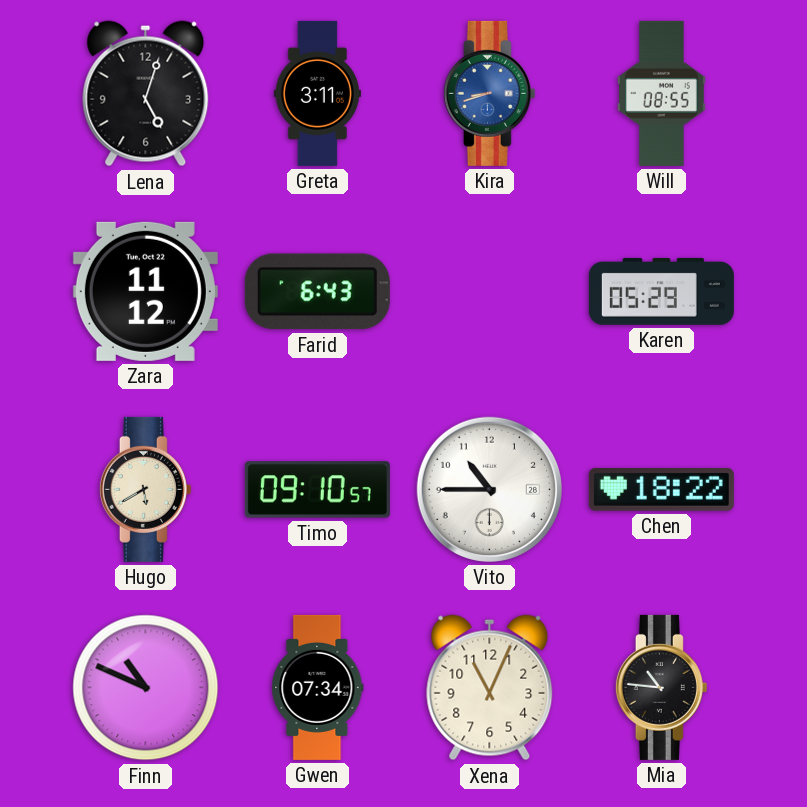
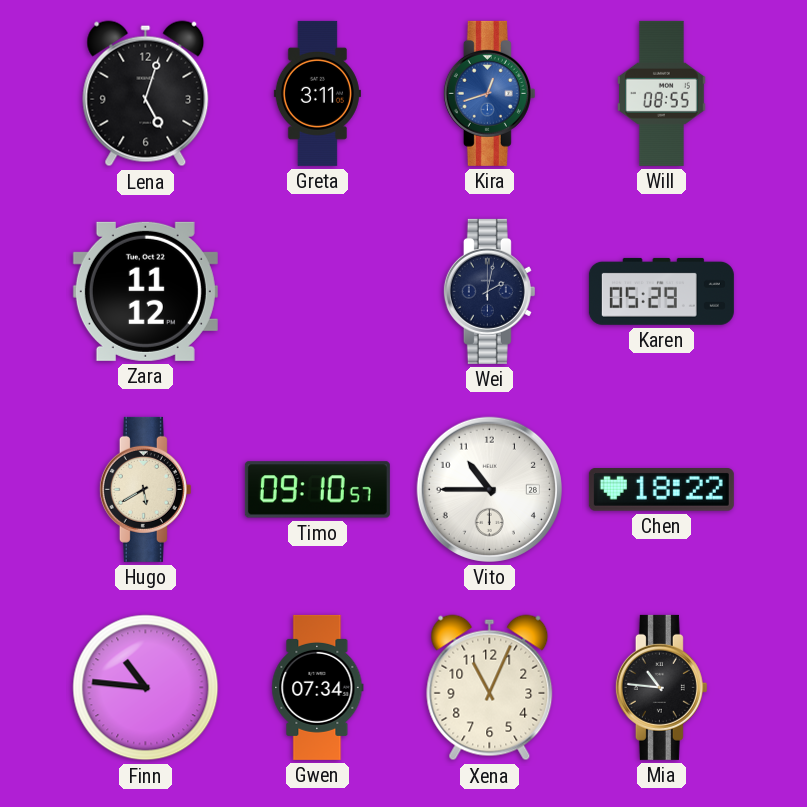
Kira: 8:42 -> 12:42 (489, 93)
Farid: 6:43 -> none (317, 292)
Wei: none -> 2:02 (489, 291)
Finn: 10:49 -> 10:46 (146, 688)
